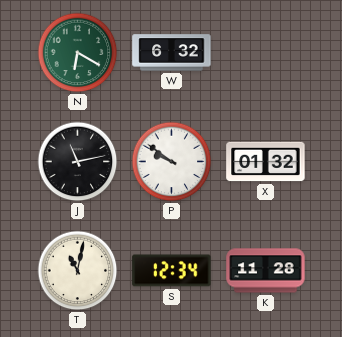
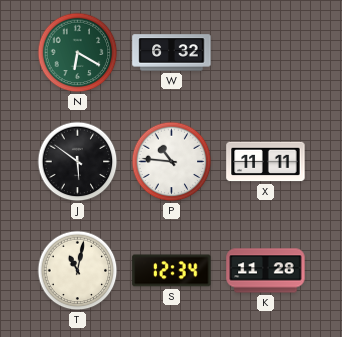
J: 11:13 -> 5:51 (78, 162)
P: 9:51 -> 10:46 (172, 162)
X: 01:32 -> 11:11 (266, 162)
